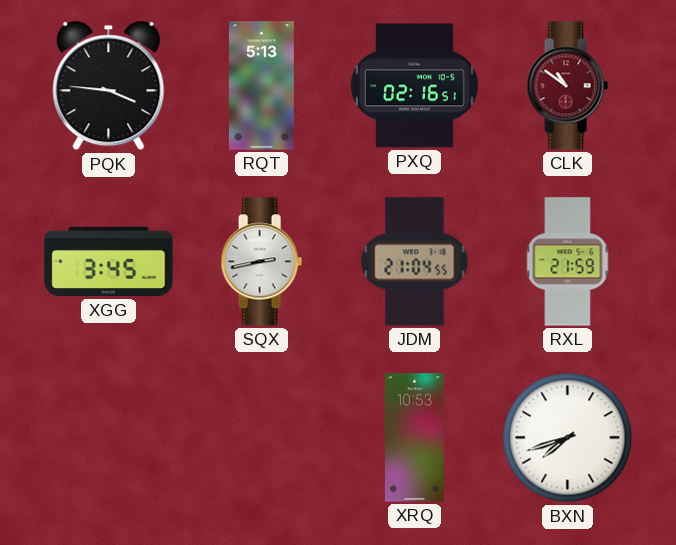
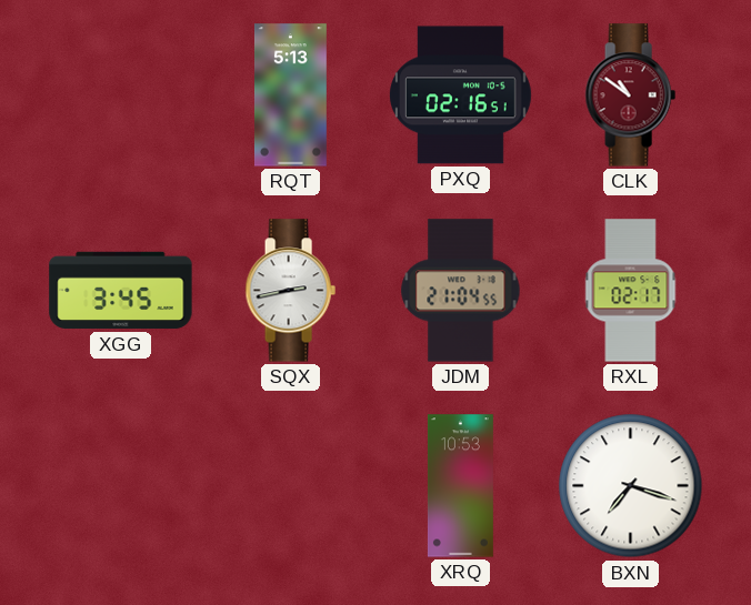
PQK: 3:46 -> none (109, 86)
RXL: 21:59 -> 02:17 (631, 291)
BXN: 7:42 -> 7:18 (631, 486)
